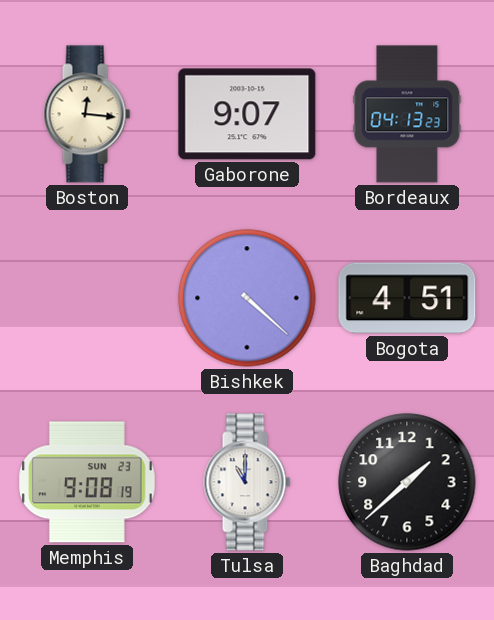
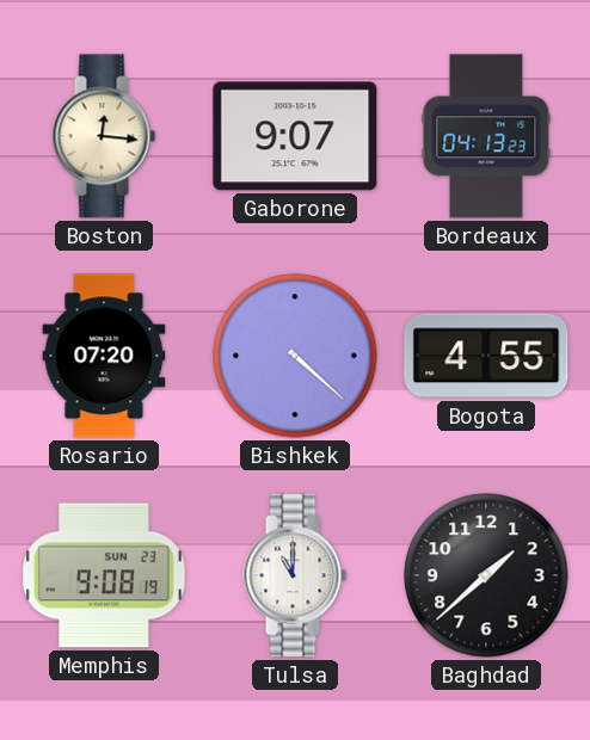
Rosario: none -> 07:20 (104, 356)
Bogota: 4:51 -> 4:55 (486, 356)
